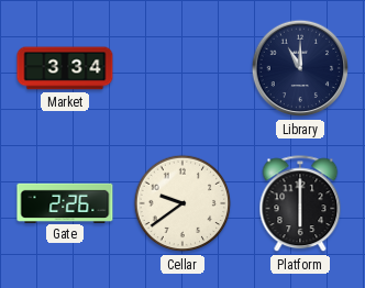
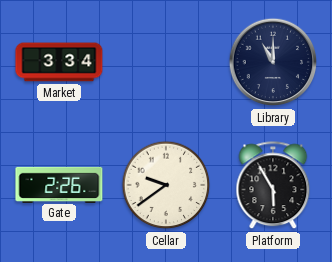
Platform: 6:00 -> 5:55 (273, 186)
